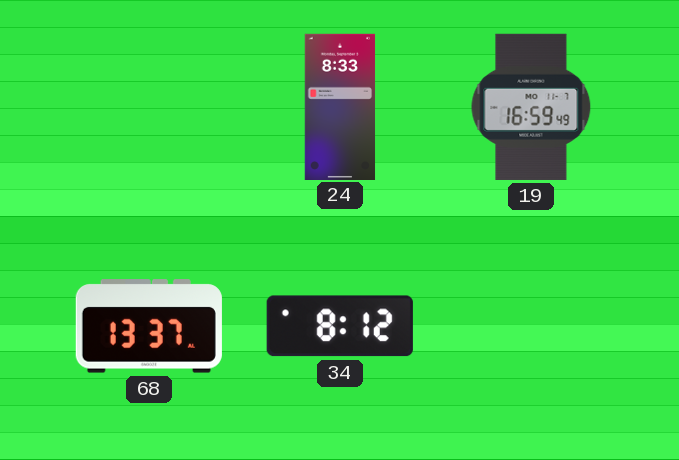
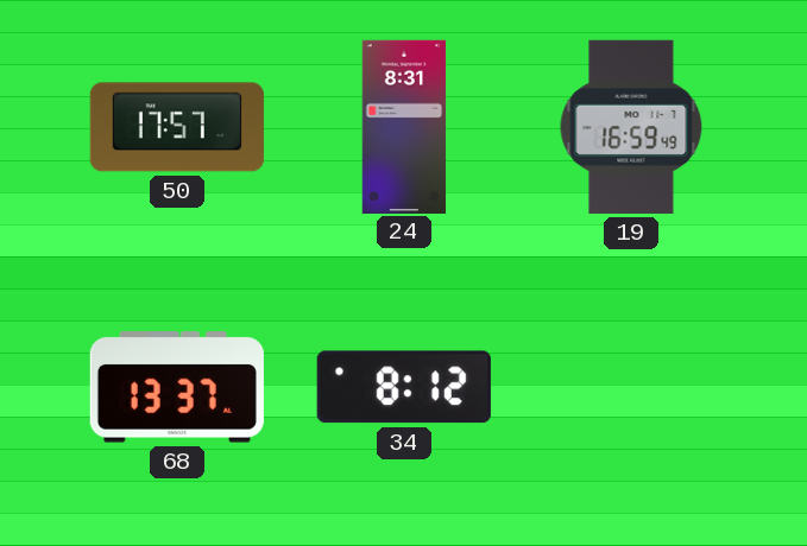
50: none -> 17:57 (177, 127)
24: 8:33 -> 8:31 (404, 126)
